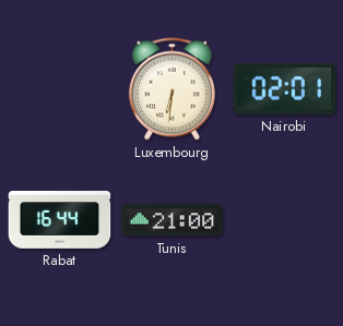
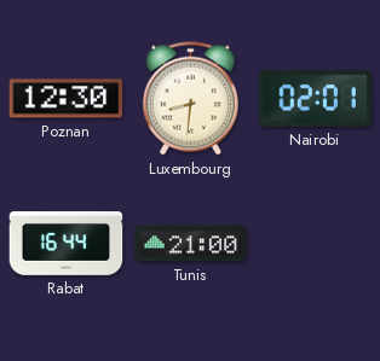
Poznan: none -> 12:30 (67, 99)
Luxembourg: 6:31 -> 8:31 (190, 99)
